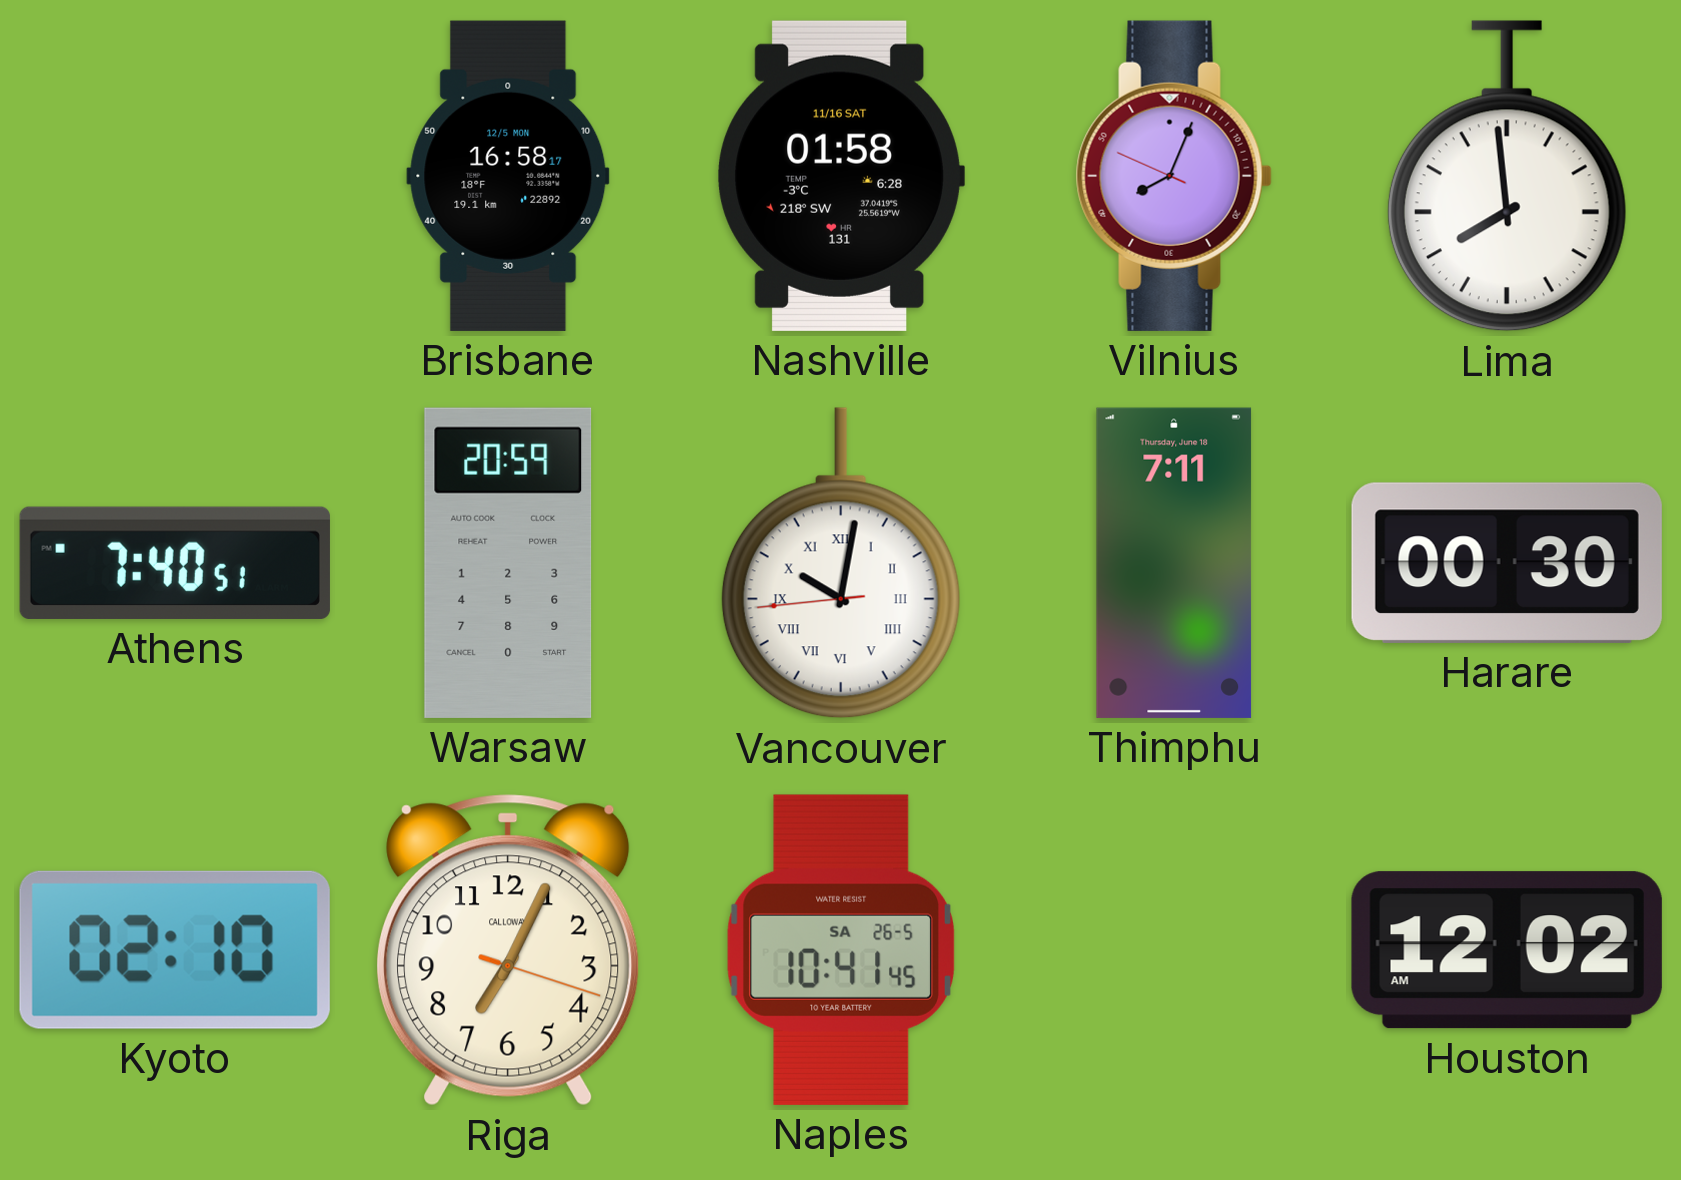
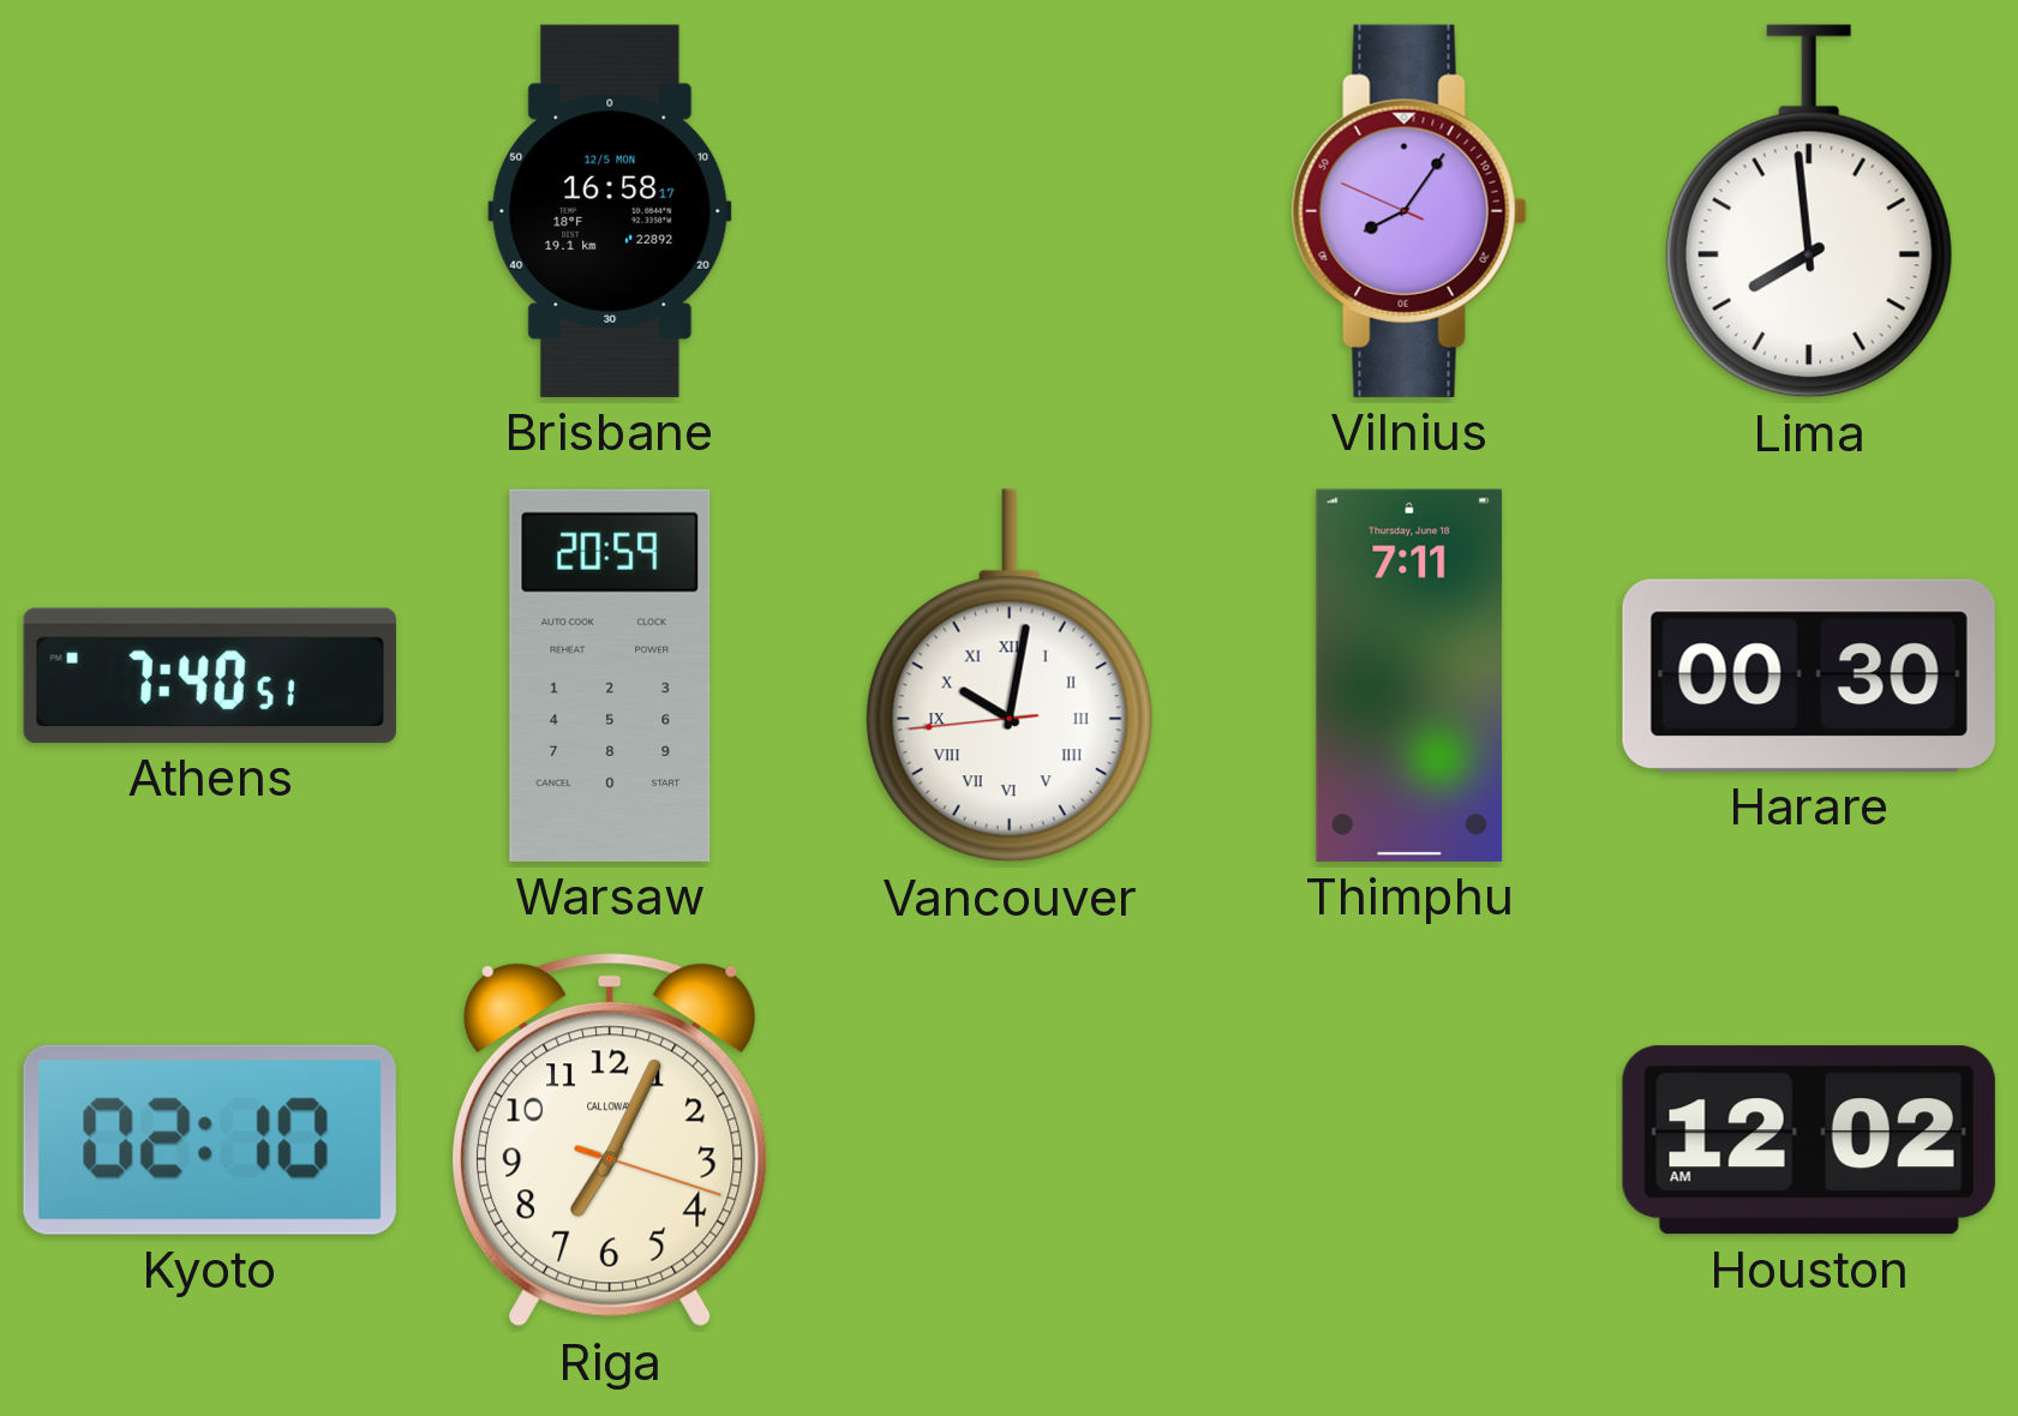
Nashville: 01:58 -> none (841, 176)
Vilnius: 8:03 -> 8:05 (1409, 211)
Naples: 10:41 -> none (841, 950)
